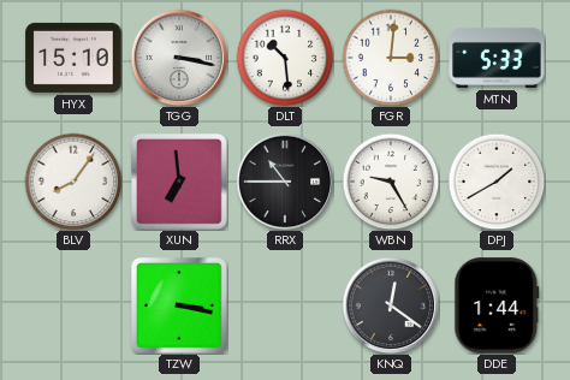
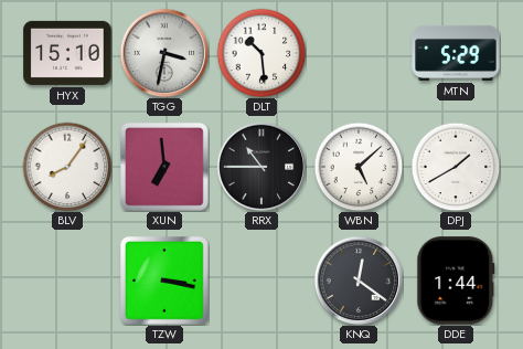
TGG: 3:17 -> 3:32 (164, 53)
FGR: 3:01 -> none (391, 58)
MTN: 5:33 -> 5:29 (456, 53)
WBN: 9:25 -> 5:08 (359, 167)
